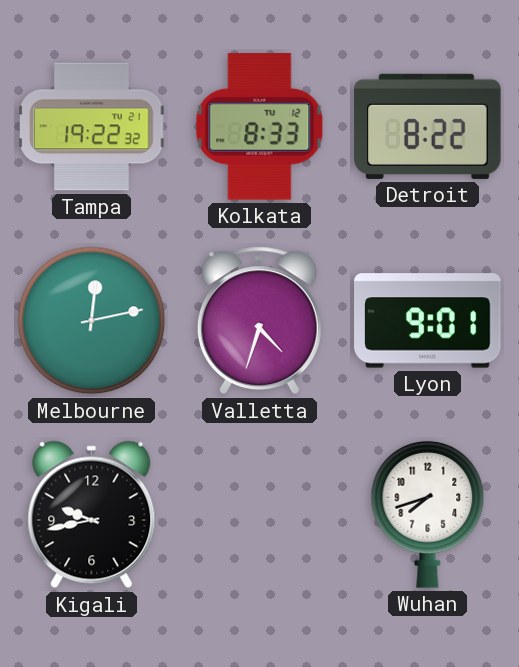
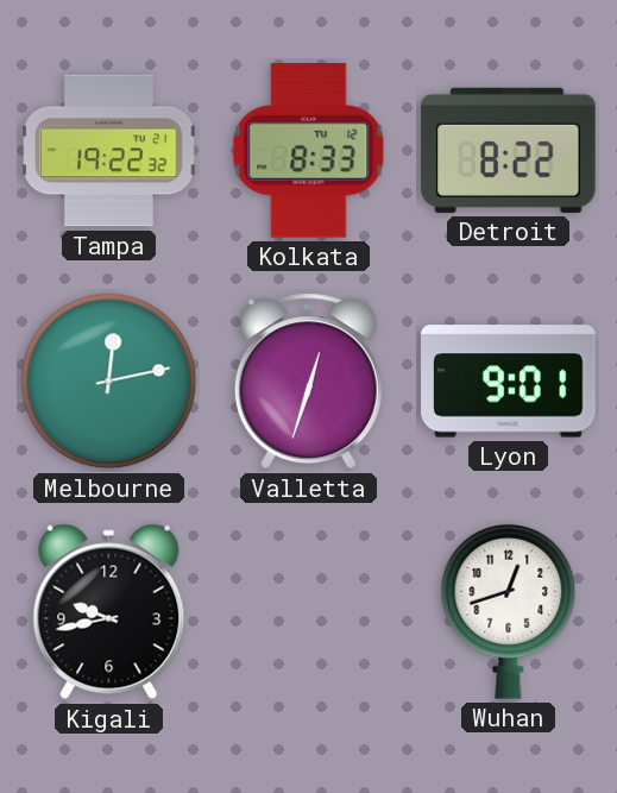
Valletta: 4:33 -> 12:33 (308, 382)
Wuhan: 7:42 -> 12:42 (509, 611)
